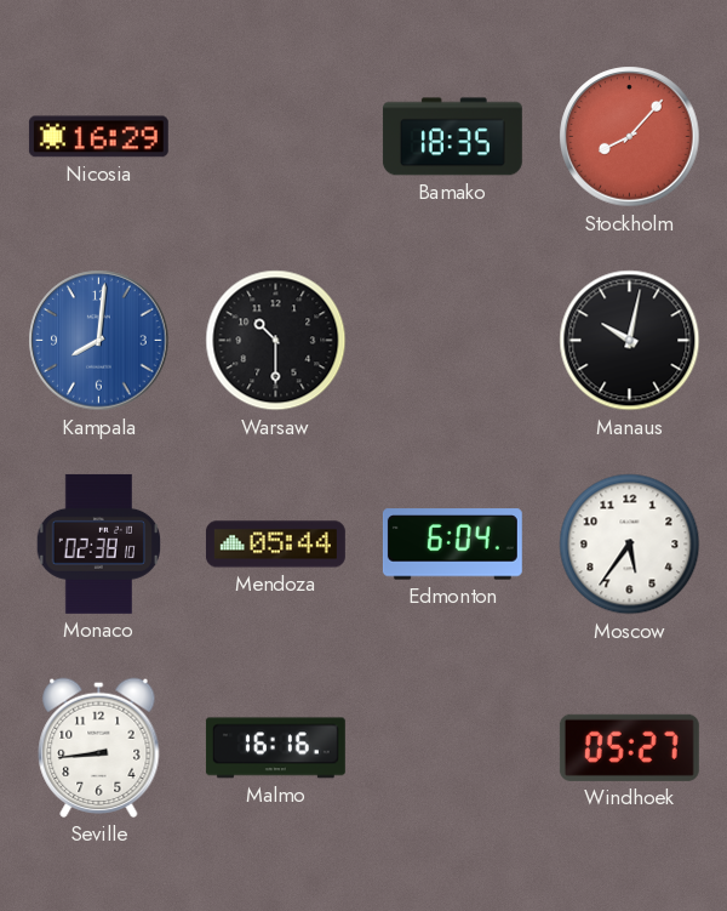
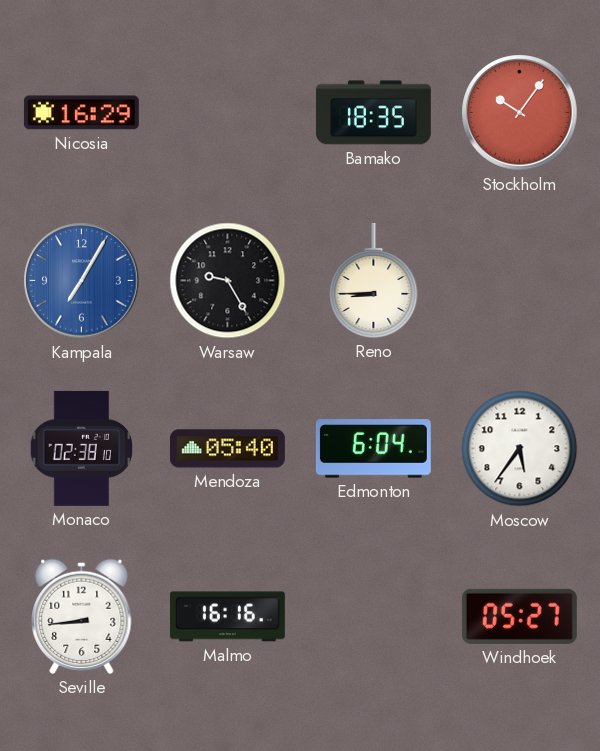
Stockholm: 8:07 -> 10:06 (520, 113)
Kampala: 8:01 -> 7:05 (82, 281)
Warsaw: 10:30 -> 9:25 (228, 281)
Reno: none -> 8:45 (374, 280)
Manaus: 10:02 -> none (630, 341)
Mendoza: 05:44 -> 05:40 (227, 449)
